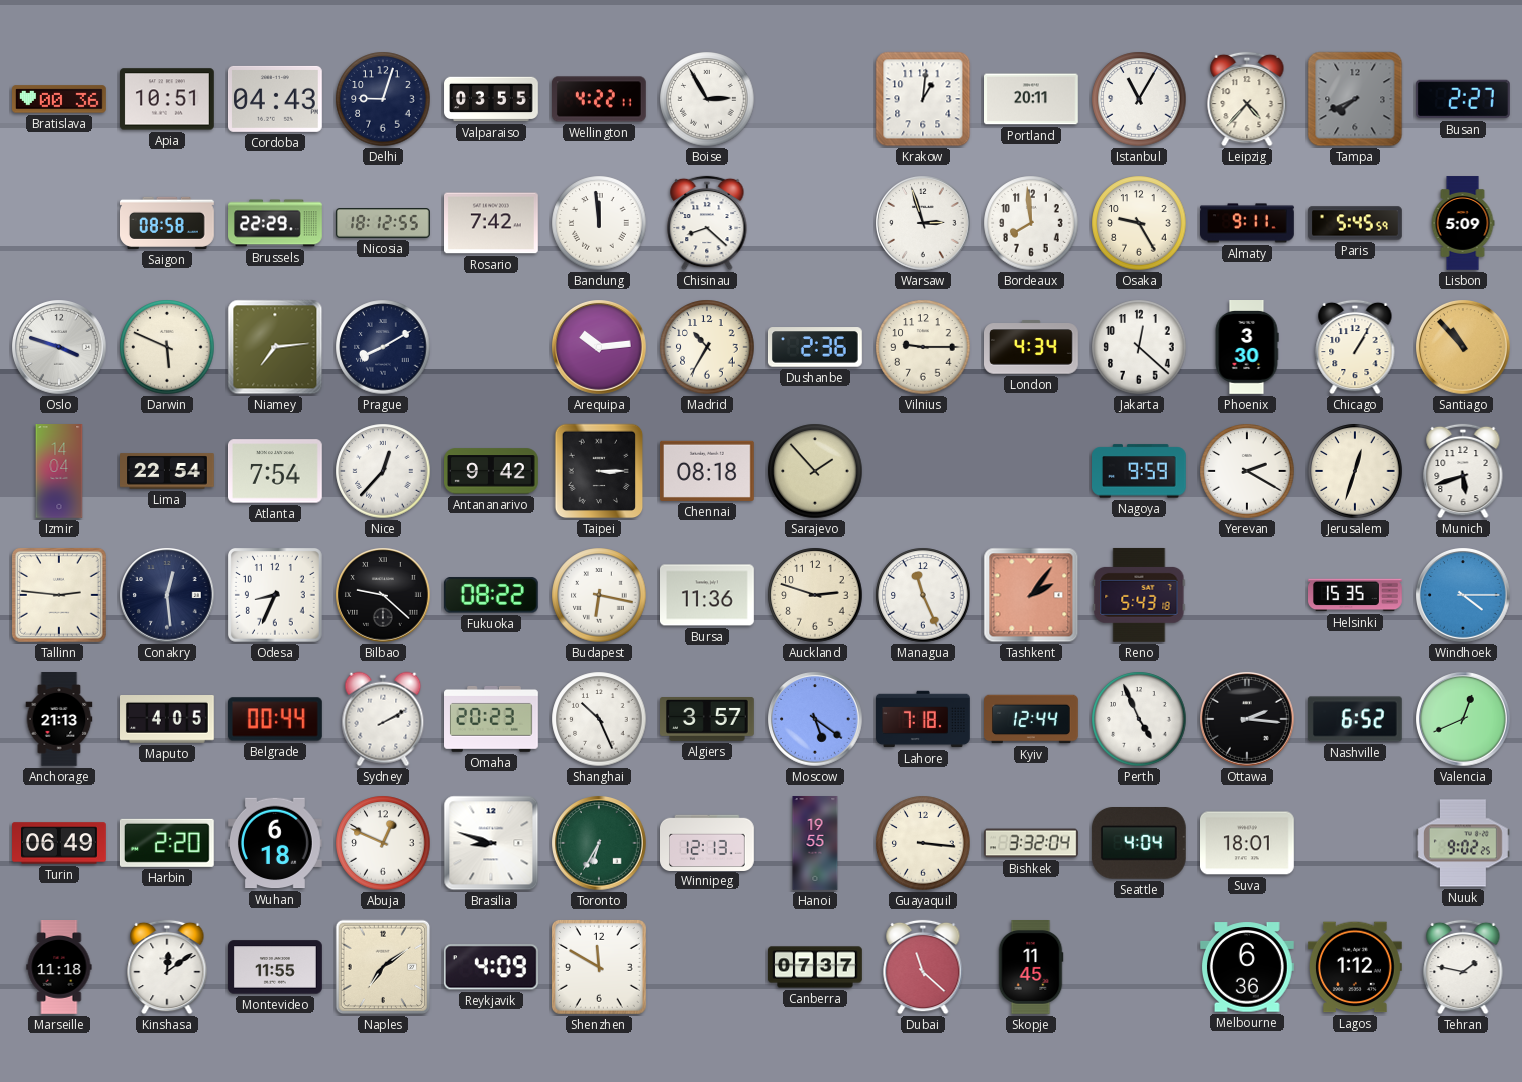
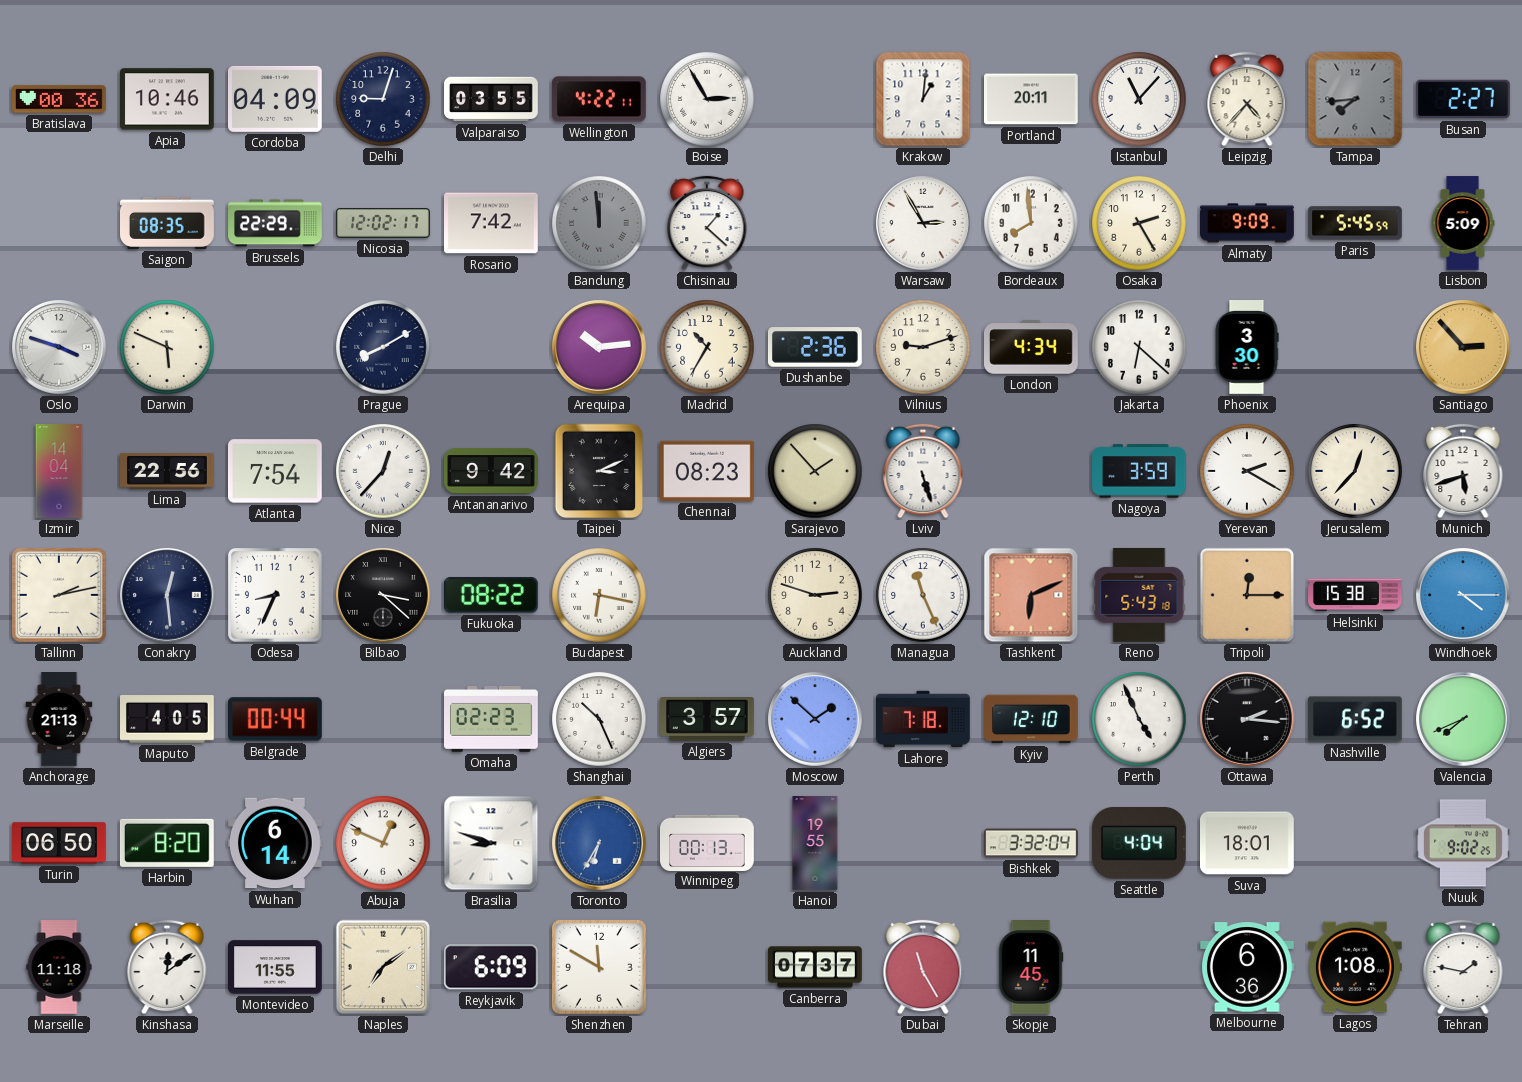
Apia: 10:51 -> 10:46 (168, 99)
Cordoba: 04:43 -> 04:09 (276, 99)
Istanbul: 11:05 -> 11:07 (1139, 99)
Tampa: 7:41 -> 7:44 (1355, 99)
Saigon: 08:58 -> 08:35 (168, 223)
Nicosia: 18:12 -> 12:02 (383, 223)
Bandung dial: white -> grey (599, 223)
Chisinau: 8:22 -> 1:22 (707, 223)
Warsaw: 2:57 -> 2:55 (923, 223)
Osaka: 9:25 -> 2:25 (1139, 223)
Almaty: 9:11 -> 9:09 (1248, 223)
Niamey: 7:14 -> none (275, 347)
Vilnius: 9:15 -> 9:12 (923, 347)
Jakarta: 12:22 -> 6:22 (1139, 347)
Chicago: 1:05 -> none (1355, 347)
Santiago: 10:53 -> 2:53 (1463, 347)
Lima: 22:54 -> 22:56 (168, 471)
Taipei: 3:15 -> 3:11 (599, 471)
Chennai: 08:18 -> 08:23 (708, 471)
Lviv: none -> 5:27 (923, 471)
Nagoya: 9:59 -> 3:59 (1140, 471)
Jerusalem: 12:33 -> 12:37 (1355, 471)
Tallinn: 2:46 -> 2:13 (59, 595)
Bilbao: 9:22 -> 3:22 (383, 595)
Bursa: 11:36 -> none (708, 595)
Tashkent: 2:06 -> 6:11 (1031, 595)
Tripoli: none -> 12:15 (1247, 595)
Helsinki: 15:35 -> 15:38 (1356, 595)
Sydney: 2:10 -> none (383, 719)
Omaha: 20:23 -> 02:23 (492, 719)
Moscow: 5:21 -> 1:52 (815, 719)
Kyiv: 12:44 -> 12:10 (1031, 719)
Valencia: 12:41 -> 7:41 (1463, 719)
Turin: 06:49 -> 06:50 (60, 843)
Harbin: 2:20 -> 8:20 (167, 843)
Wuhan: 6:18 -> 6:14 (276, 843)
Toronto dial: green -> blue (599, 843)
Winnipeg: 12:13 -> 00:13 (708, 842)
Guayaquil: 3:16 -> none (923, 843)
Reykjavik: 4:09 -> 6:09 (491, 967)
Dubai: 11:22 -> 11:25 (923, 967)
Lagos: 1:12 -> 1:08 (1356, 967)
